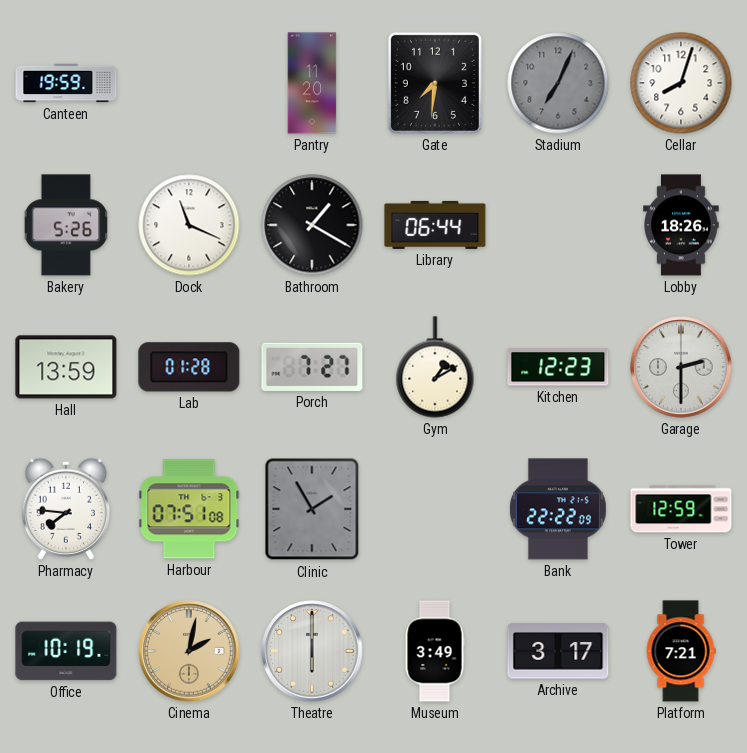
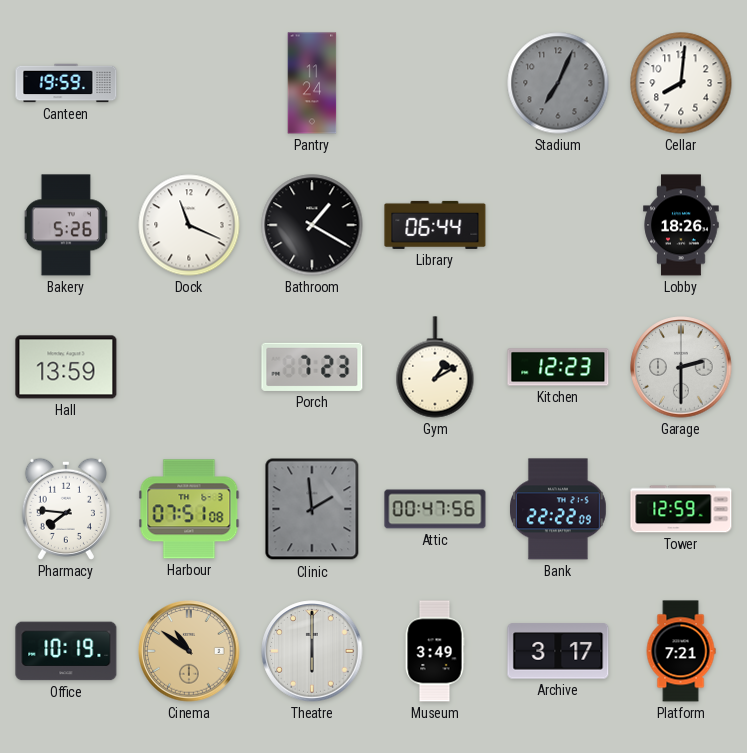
Pantry: 11:20 -> 11:24 (312, 83)
Gate: 7:31 -> none (435, 83)
Cellar: 8:03 -> 8:01 (681, 83)
Lab: 01:28 -> none (189, 367)
Porch: 7:27 -> 7:23 (312, 367)
Clinic: 1:55 -> 1:59 (312, 509)
Attic: none -> 00:47 (435, 509)
Cinema: 2:02 -> 10:51 (189, 651)
